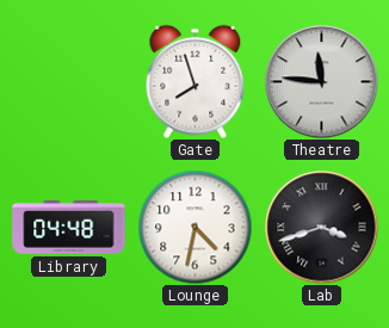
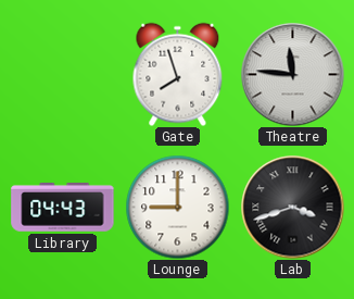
Library: 04:48 -> 04:43 (63, 208)
Lounge: 4:32 -> 9:00 (177, 207)
